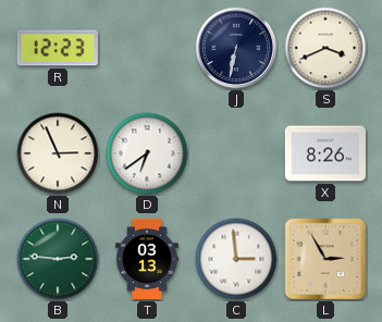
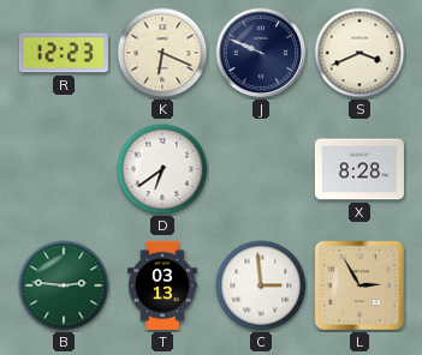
K: none -> 6:19 (162, 53)
J: 6:32 -> 9:49 (261, 53)
N: 2:56 -> none (58, 153)
X: 8:26 -> 8:28 (359, 169)
